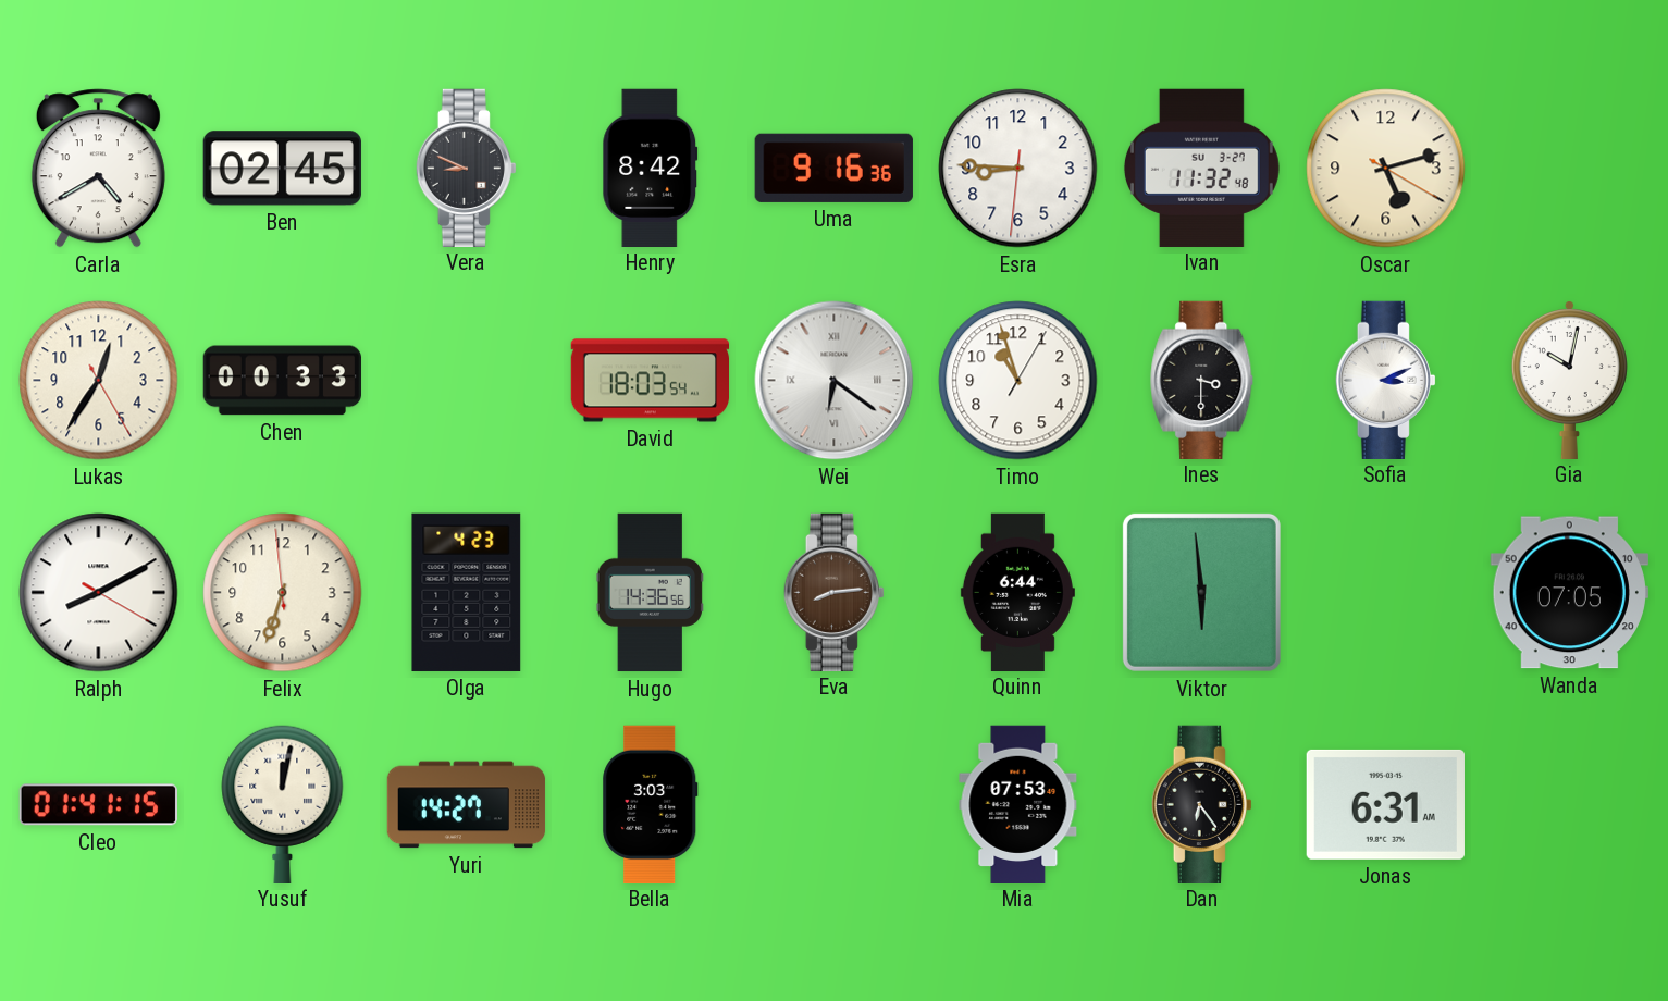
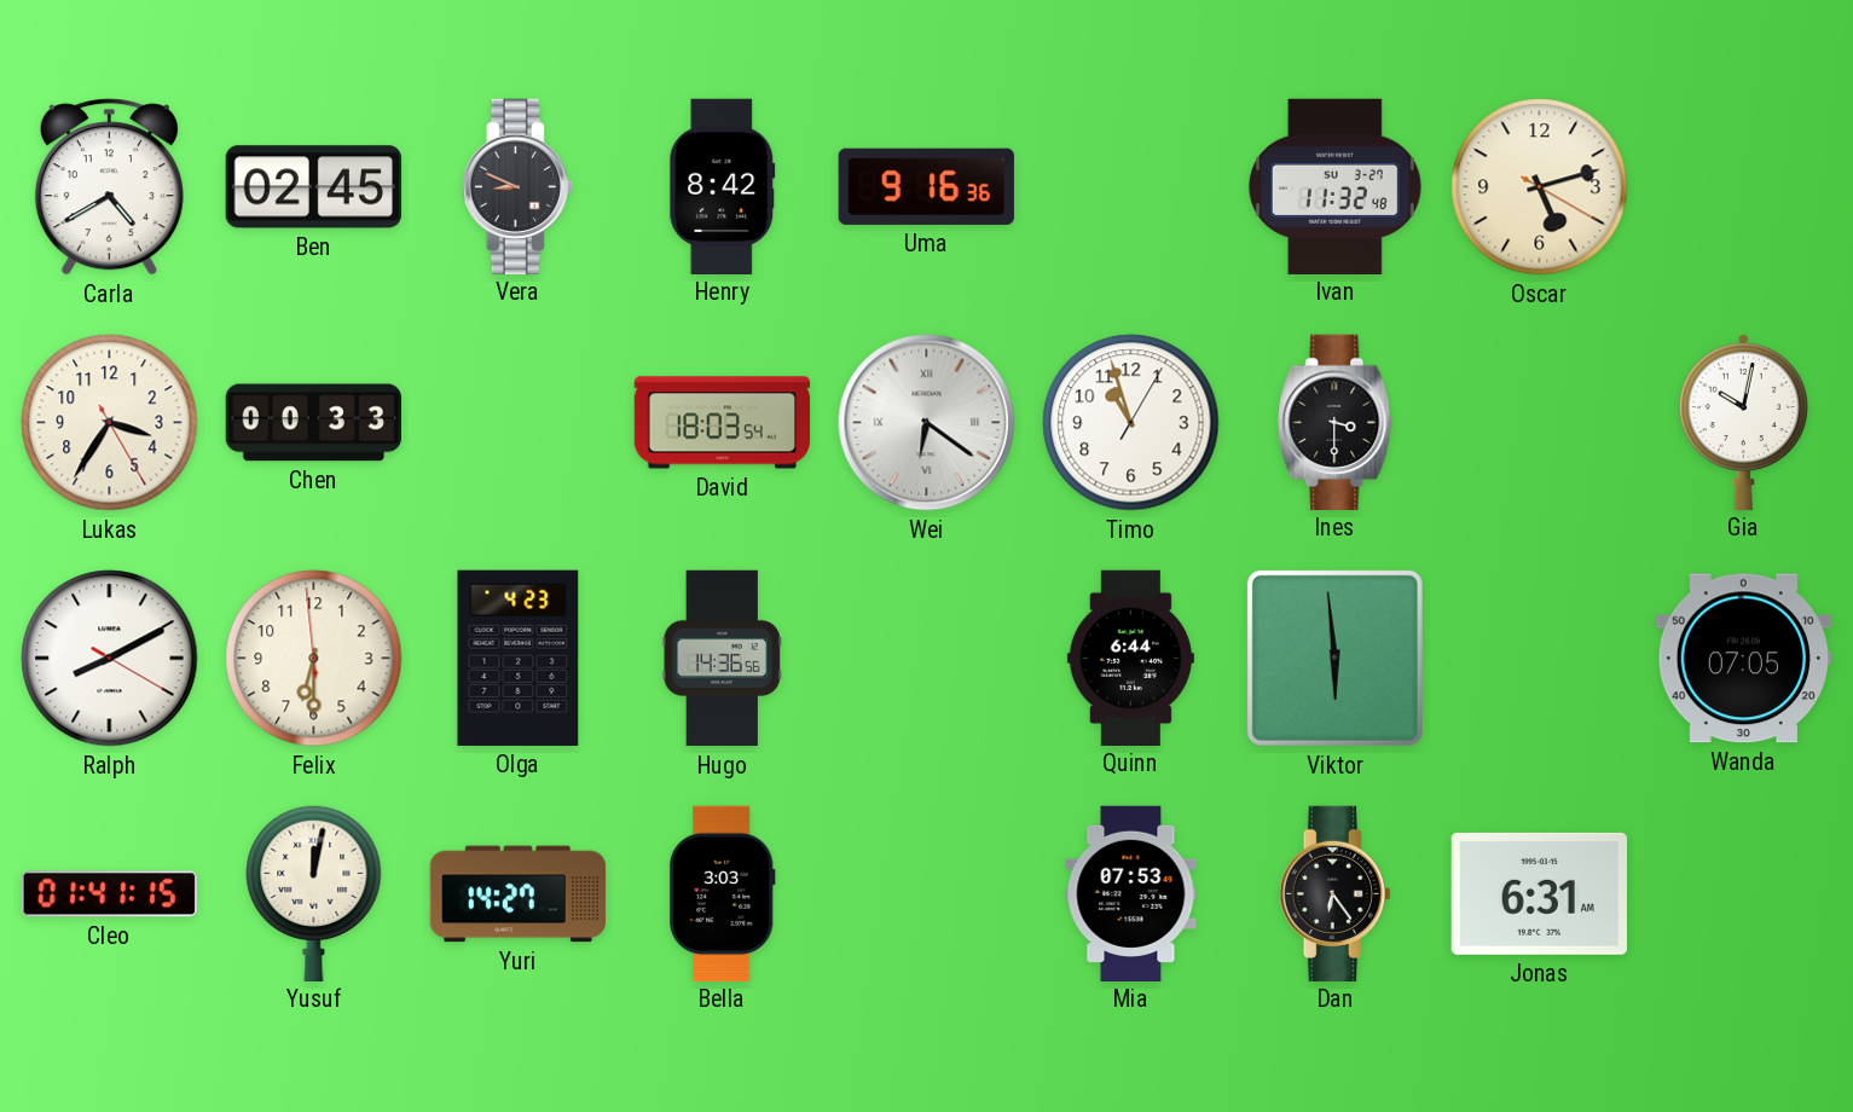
Esra: 8:45 -> none (1018, 169)
Lukas: 12:35 -> 3:35 (110, 423)
Sofia: 3:11 -> none (1385, 380)
Felix: 6:32 -> 6:29 (314, 659)
Eva: 8:14 -> none (833, 592)
